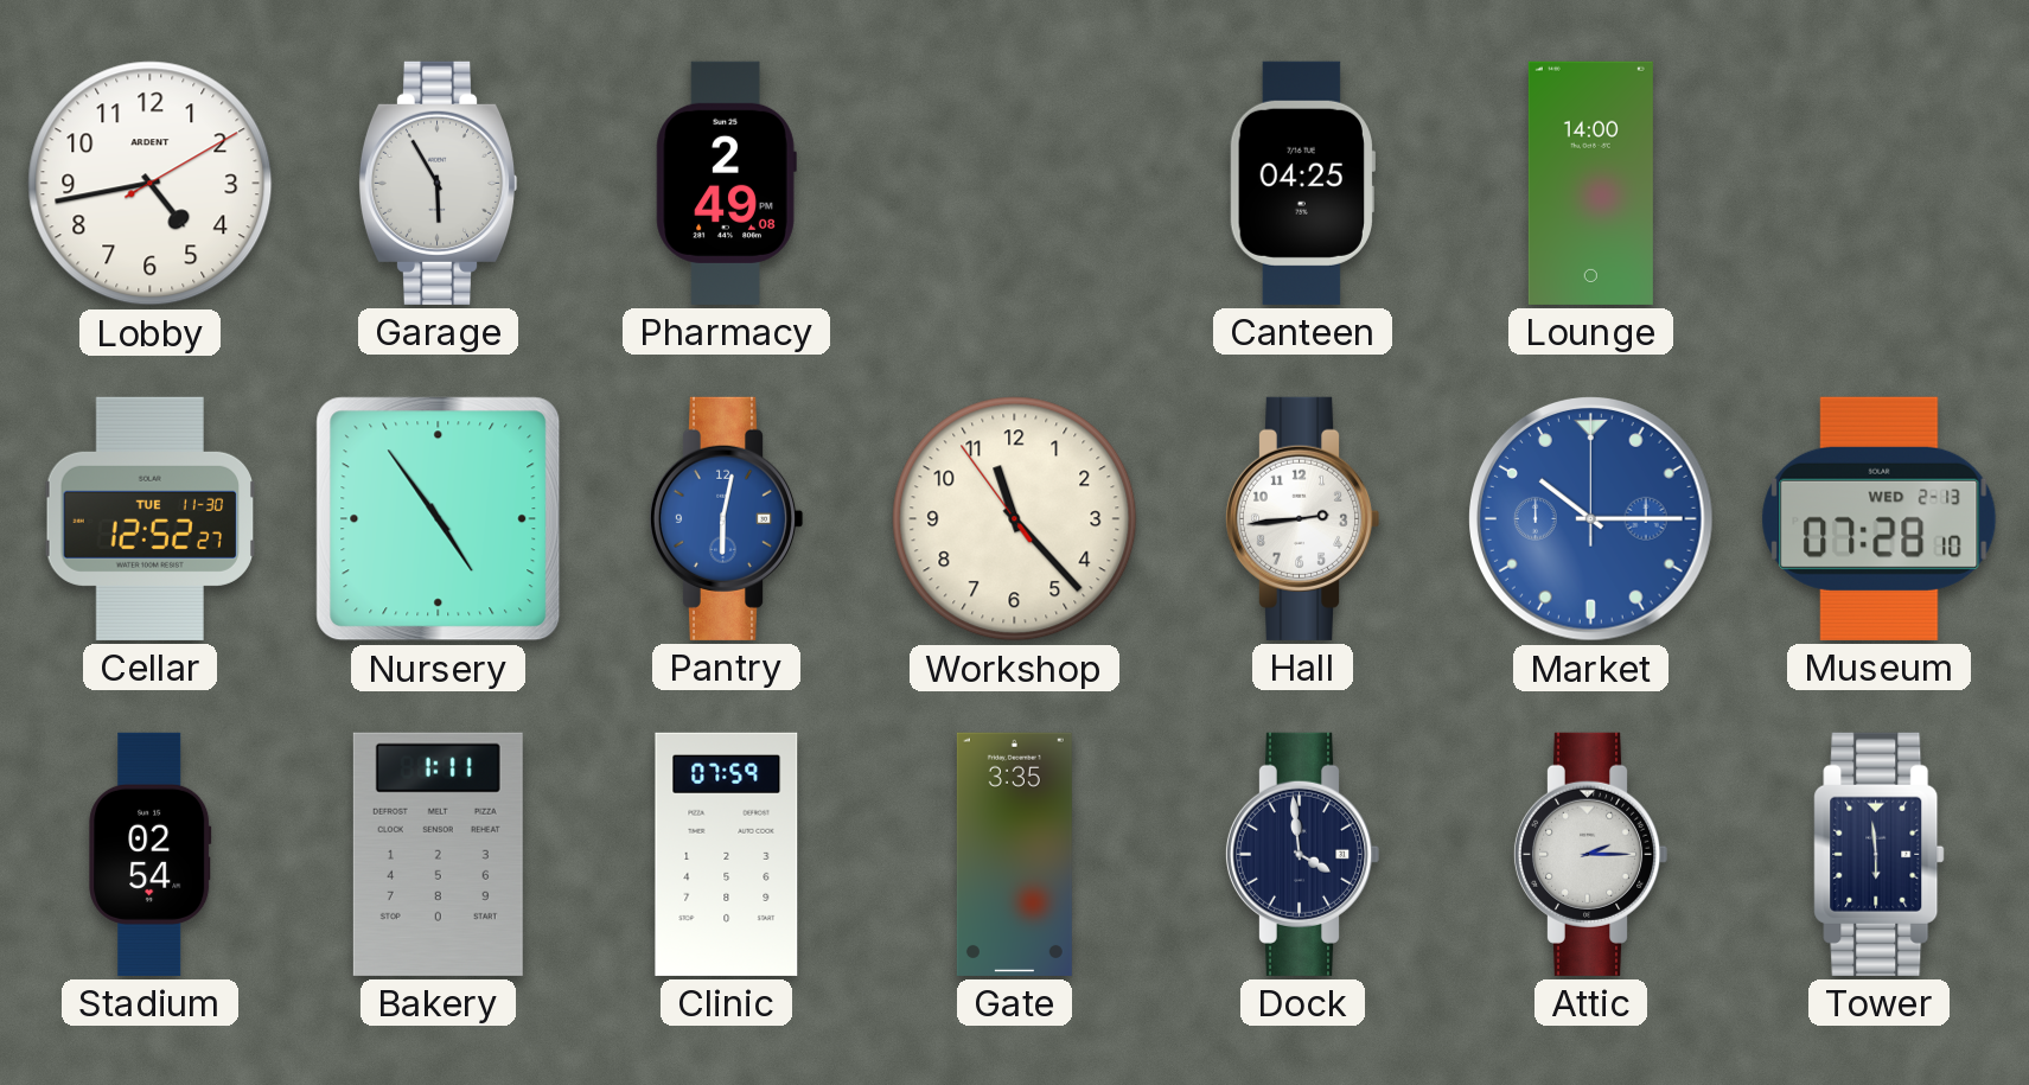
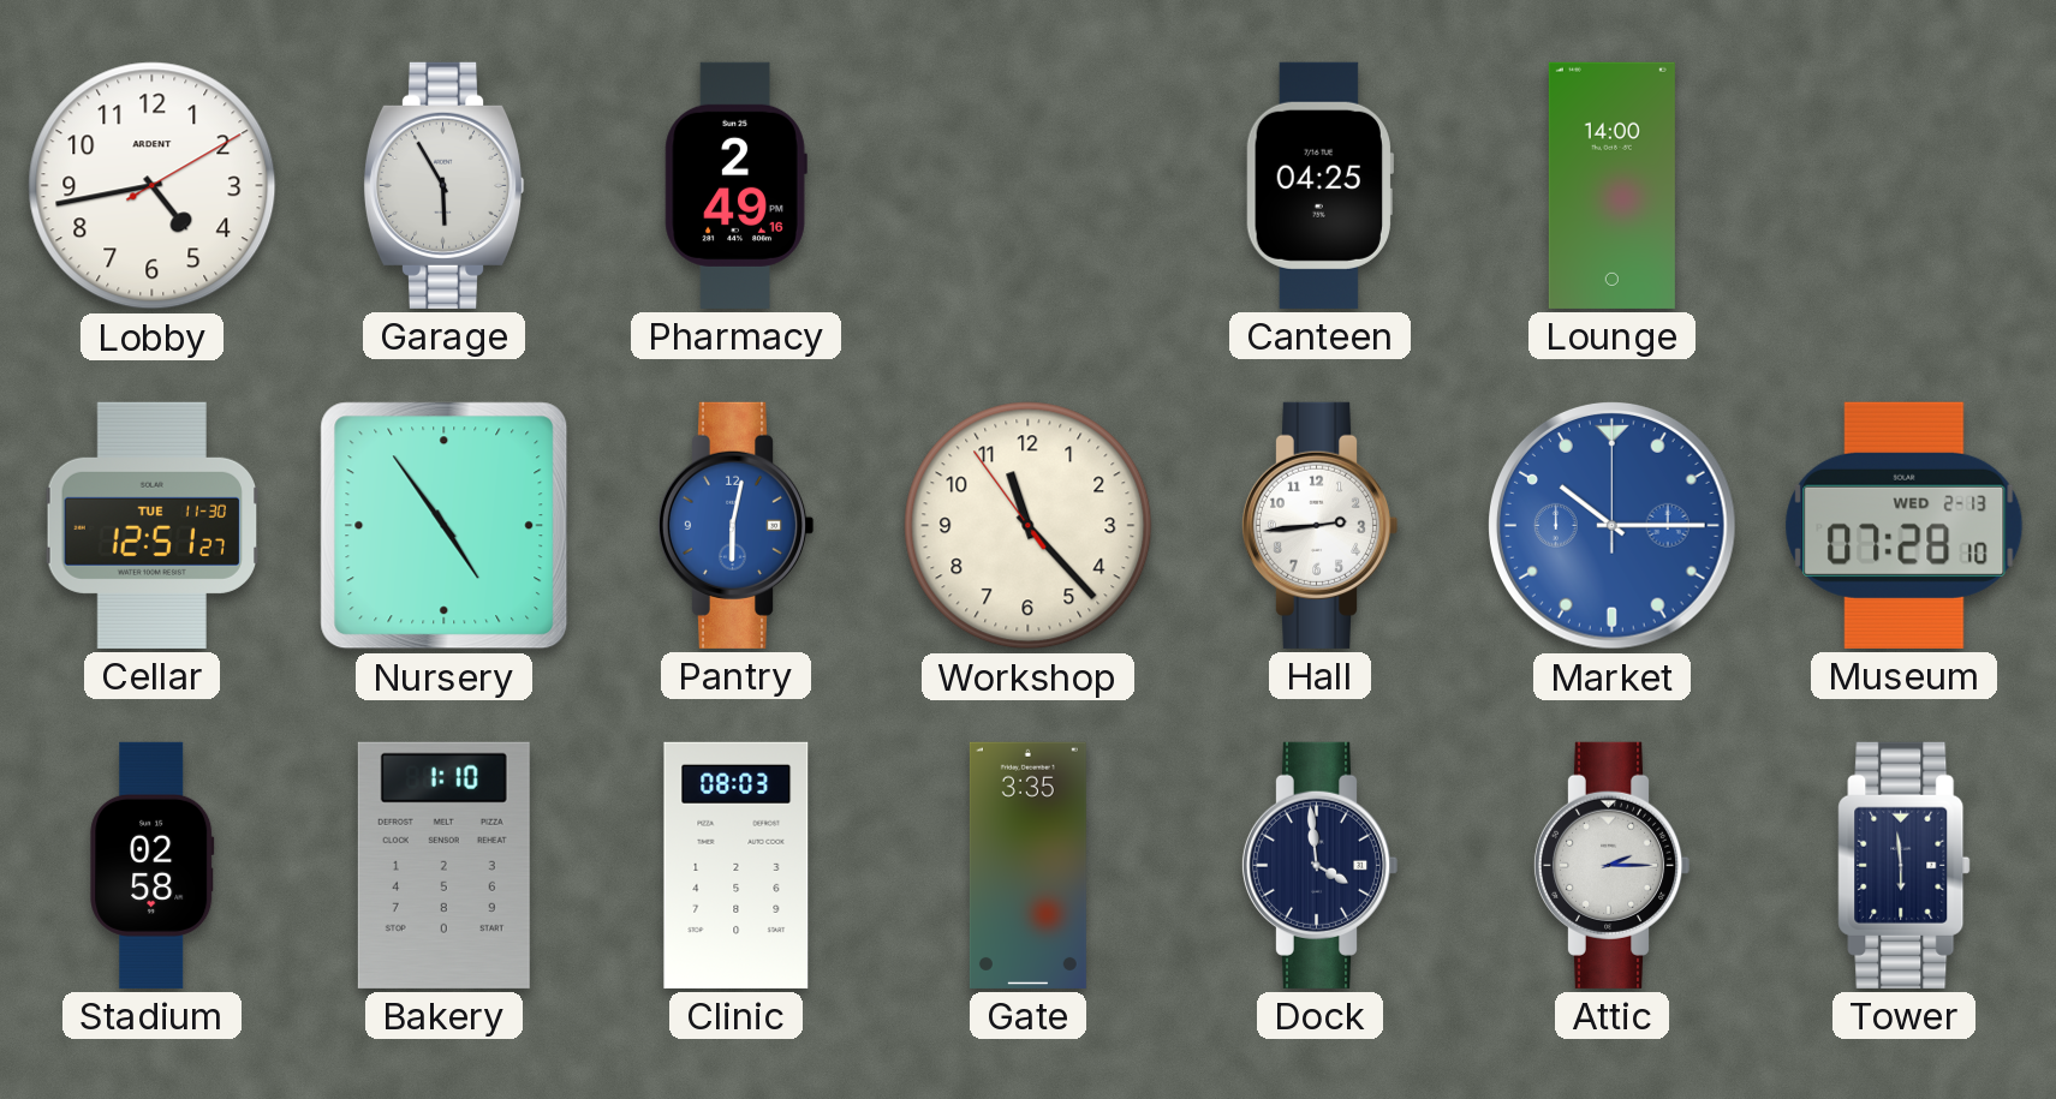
Pharmacy: 2:49:08 -> 2:49:16 (735, 185)
Cellar: 12:52 -> 12:51 (153, 525)
Stadium: 02:54 -> 02:58 (153, 865)
Bakery: 1:11 -> 1:10 (443, 865)
Clinic: 07:59 -> 08:03 (737, 865)
